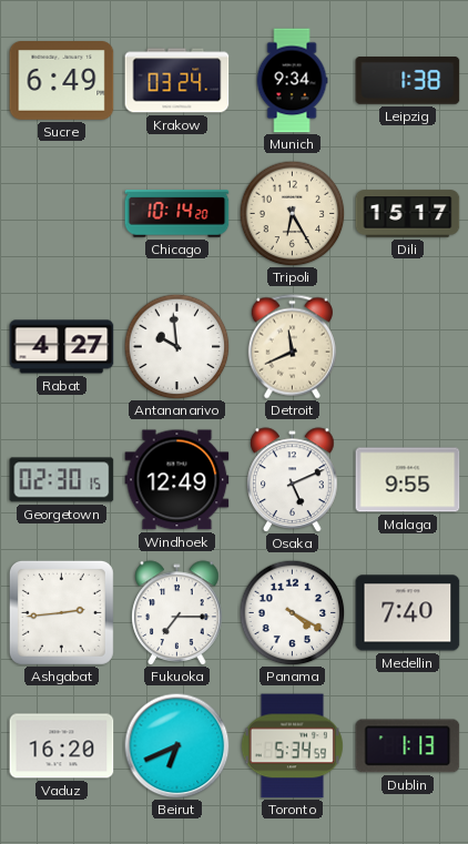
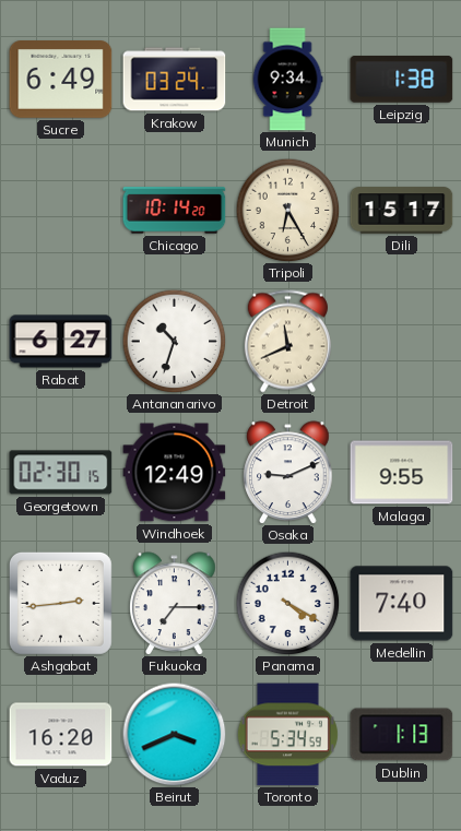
Rabat: 4:27 -> 6:27 (61, 342)
Antananarivo: 9:59 -> 10:33 (174, 341)
Osaka: 5:11 -> 9:11 (288, 473)
Beirut: 6:41 -> 3:41 (174, 734)
